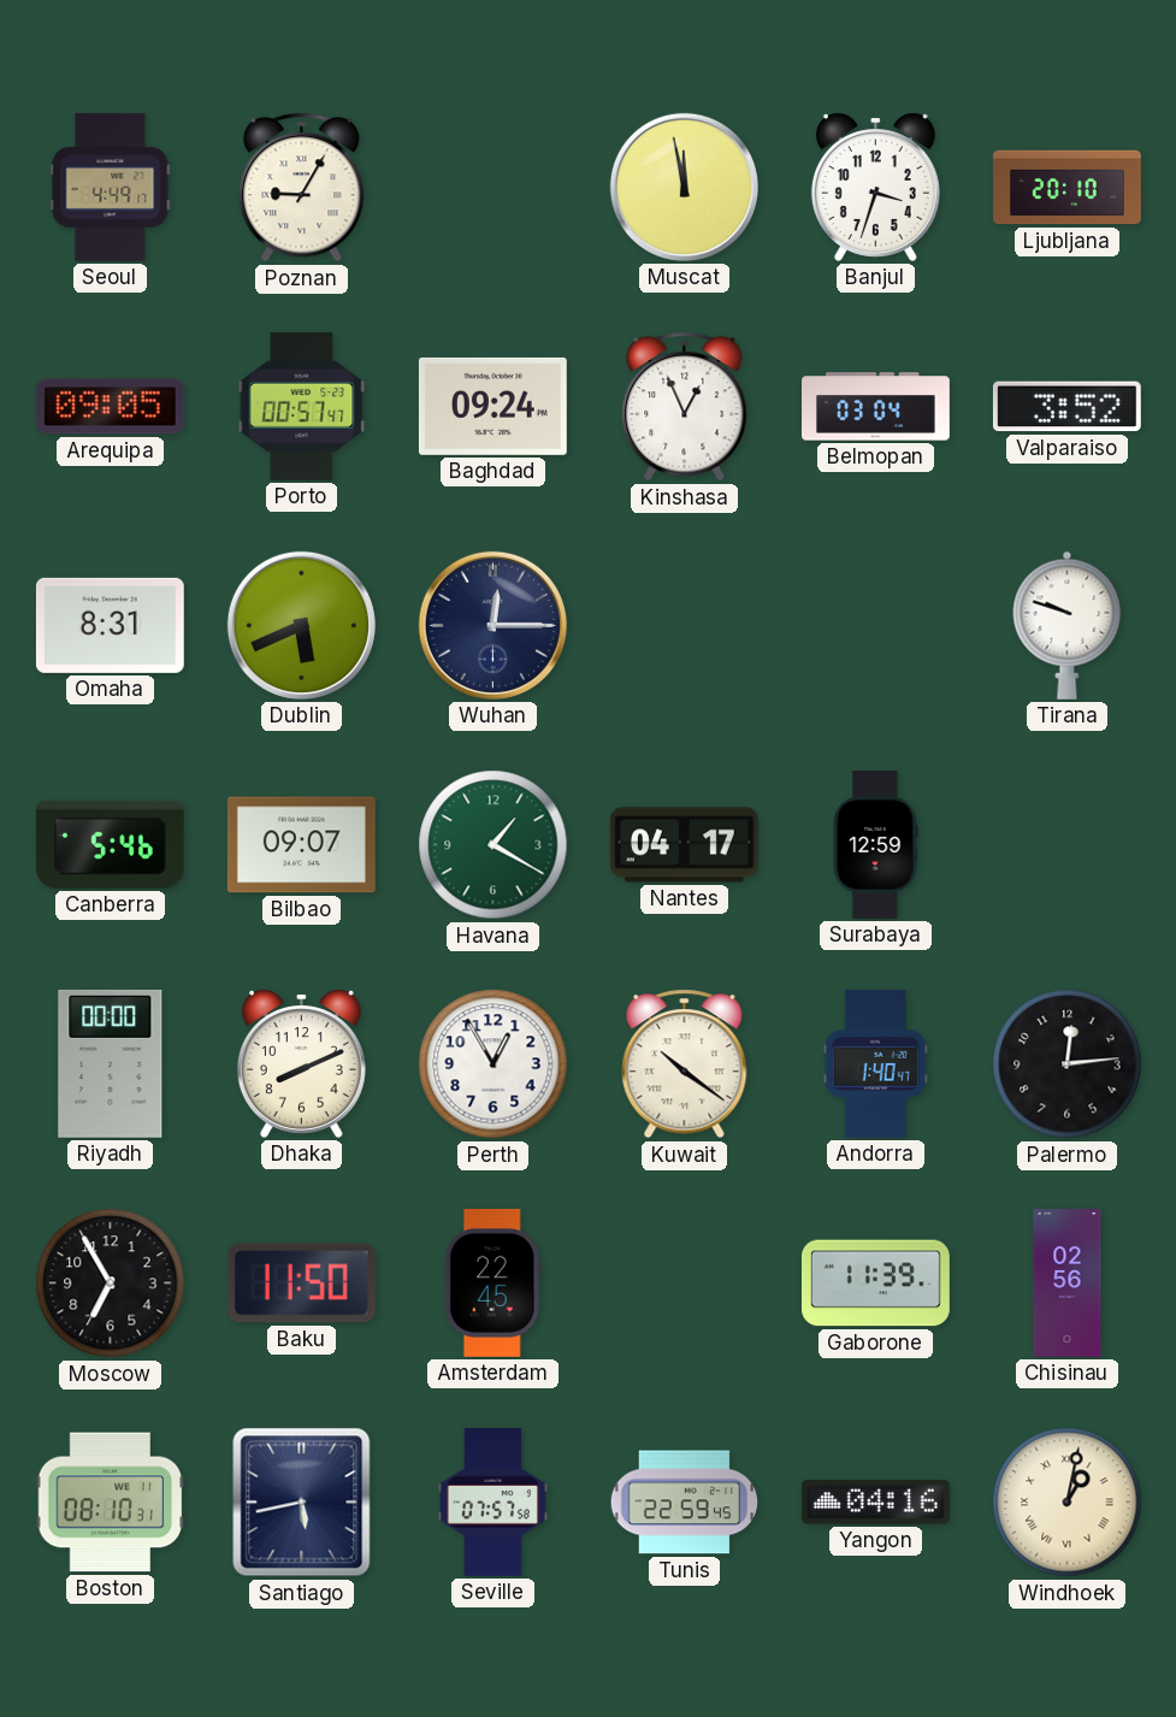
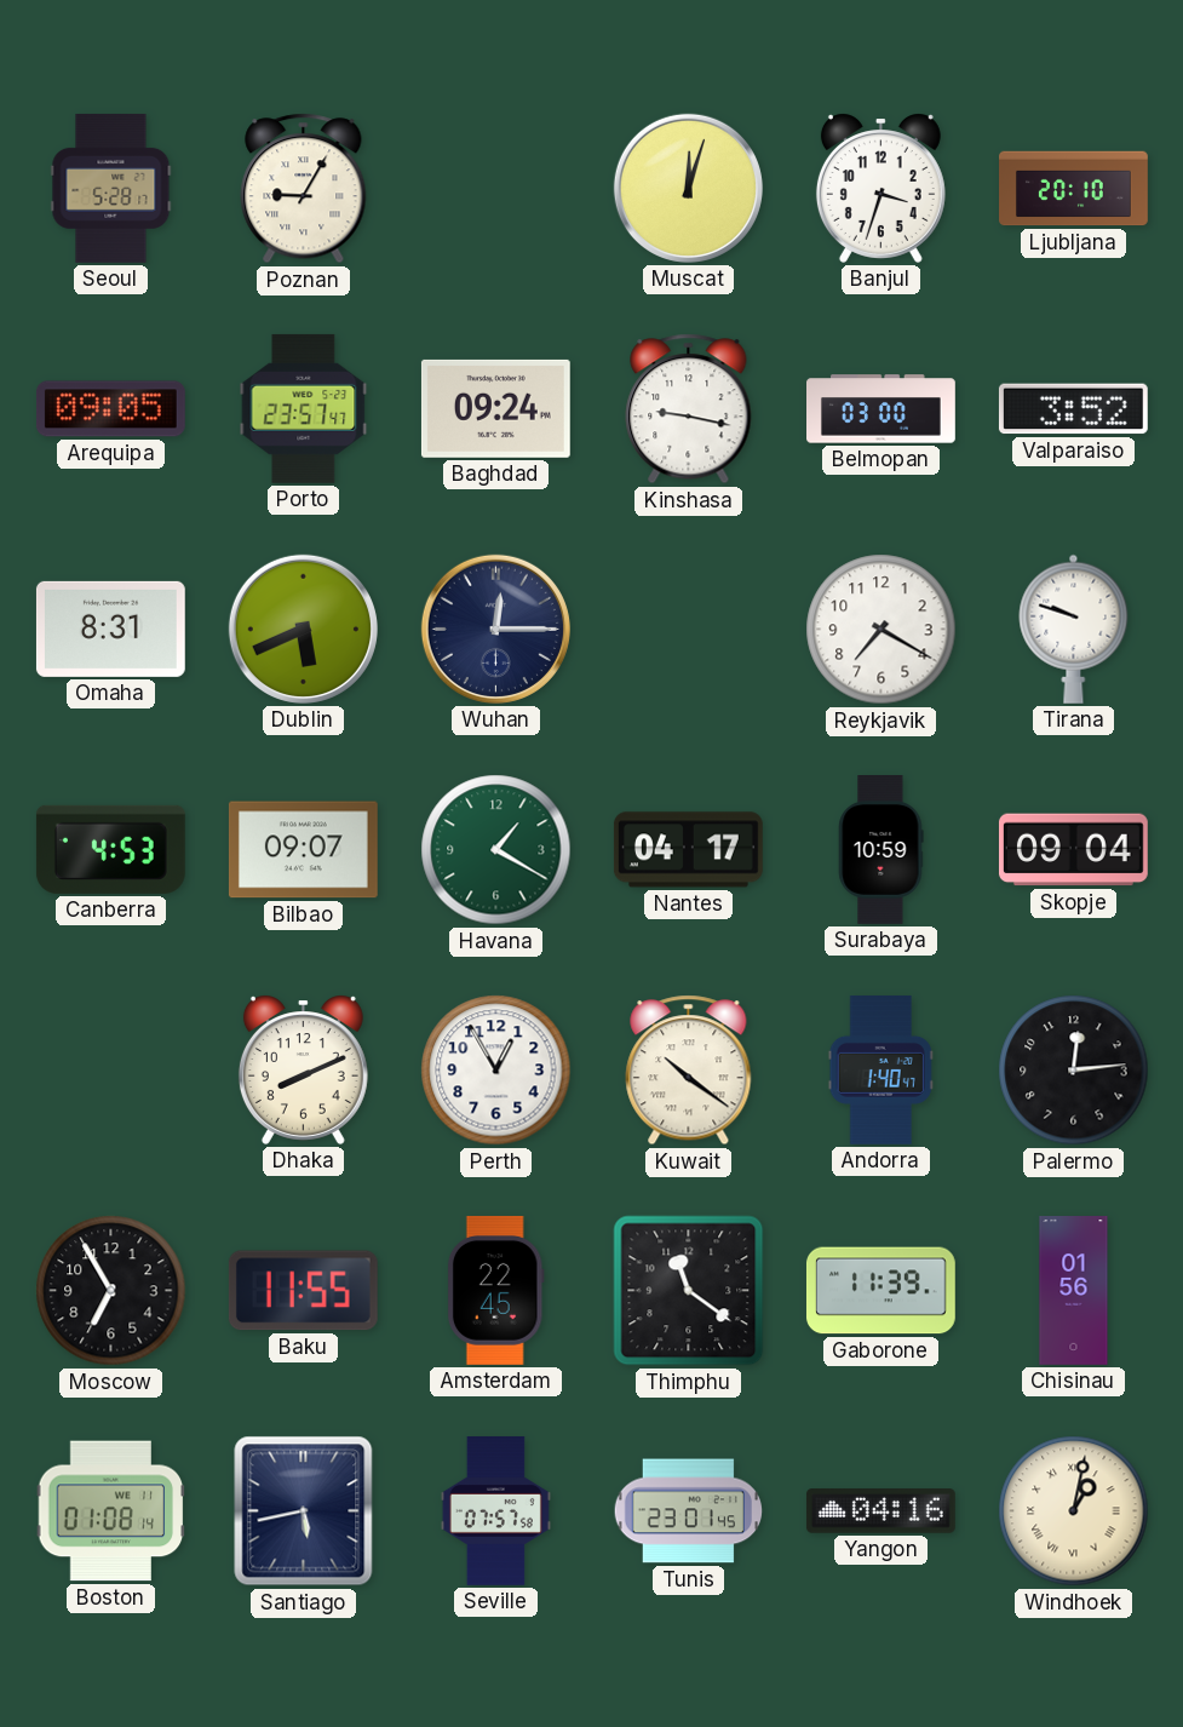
Seoul: 4:49 -> 5:28 (111, 188)
Muscat: 11:58 -> 12:03 (688, 188)
Porto: 00:57 -> 23:57 (304, 408)
Kinshasa: 12:56 -> 9:17 (689, 409)
Belmopan: 03:04 -> 03:00 (881, 409)
Reykjavik: none -> 7:20 (881, 630)
Canberra: 5:46 -> 4:53 (110, 849)
Surabaya: 12:59 -> 10:59 (881, 850)
Skopje: none -> 09:04 (1073, 850)
Riyadh: 00:00 -> none (111, 1063)
Baku: 11:50 -> 11:55 (303, 1291)
Thimphu: none -> 11:21 (689, 1291)
Chisinau: 02:56 -> 01:56 (1074, 1291)
Boston: 08:10 -> 01:08 (111, 1511)
Tunis: 22:59 -> 23:01 (688, 1511)
